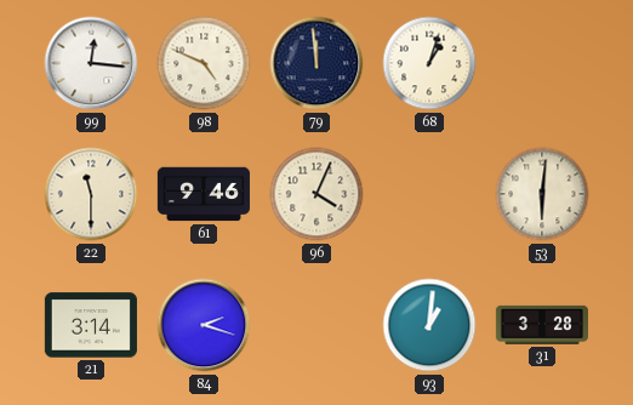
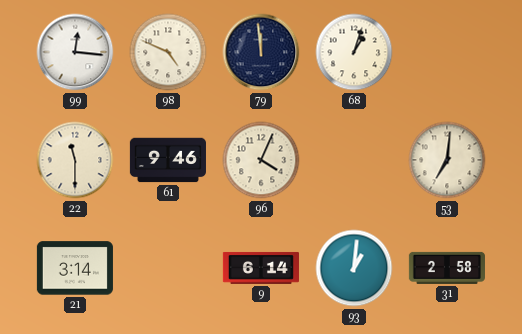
53: 6:01 -> 7:01 (447, 160)
84: 2:18 -> none (204, 325)
9: none -> 6:14 (261, 268)
31: 3:28 -> 2:58 (447, 268)
